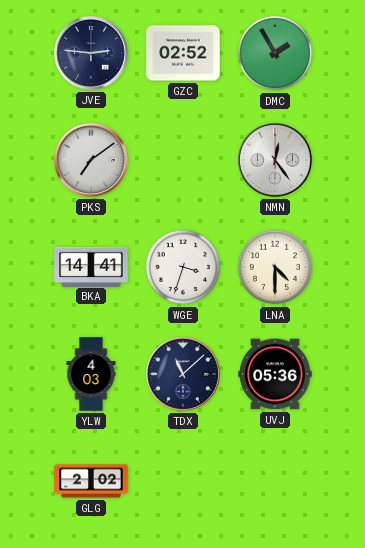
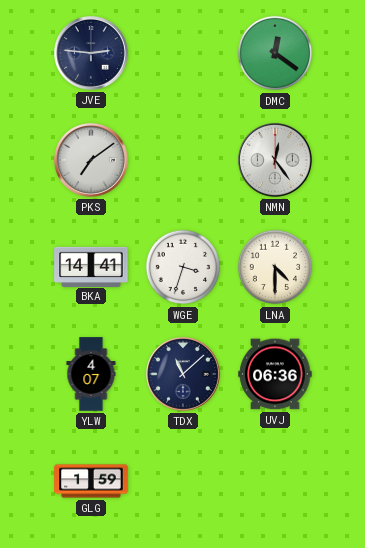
GZC: 02:52 -> none (183, 53)
DMC: 1:55 -> 12:21 (275, 53)
YLW: 4:03 -> 4:07 (91, 374)
UVJ: 05:36 -> 06:36 (275, 374)
GLG: 2:02 -> 1:59 (91, 481)
